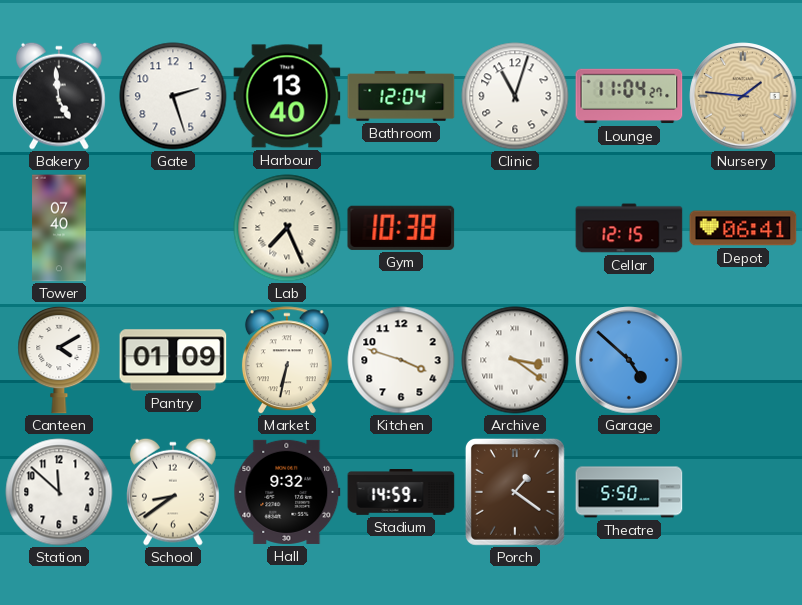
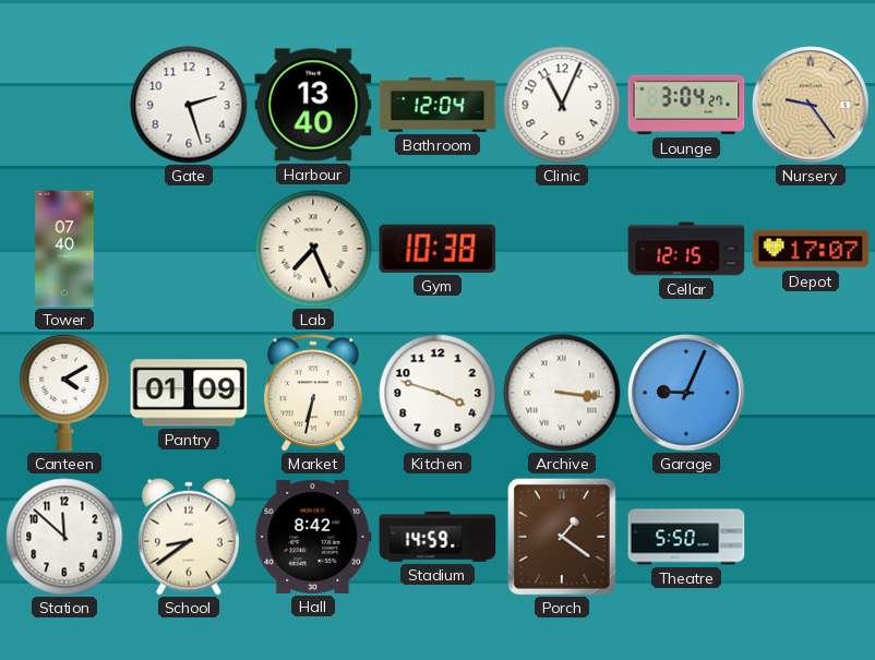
Bakery: 4:59 -> none (60, 96)
Clinic: 11:03 -> 11:04 (562, 105)
Lounge: 11:04 -> 3:04 (686, 105)
Nursery: 1:46 -> 9:24 (811, 105)
Depot: 06:41 -> 17:07 (811, 249)
Archive: 3:21 -> 3:16 (562, 393)
Garage: 4:52 -> 9:04 (686, 393)
Hall: 9:32 -> 8:42 (313, 537)
